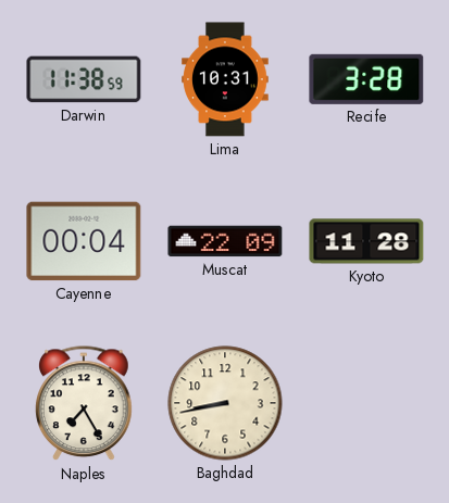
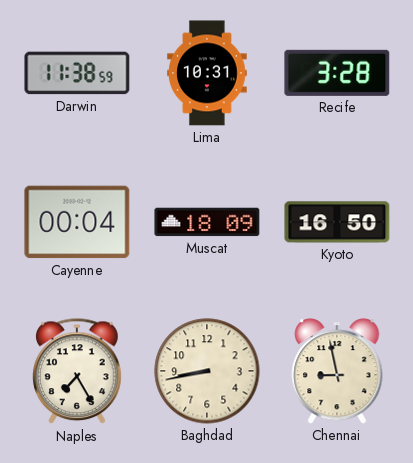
Muscat: 22:09 -> 18:09 (207, 222)
Kyoto: 11:28 -> 16:50 (337, 222)
Chennai: none -> 8:58 (337, 371)
